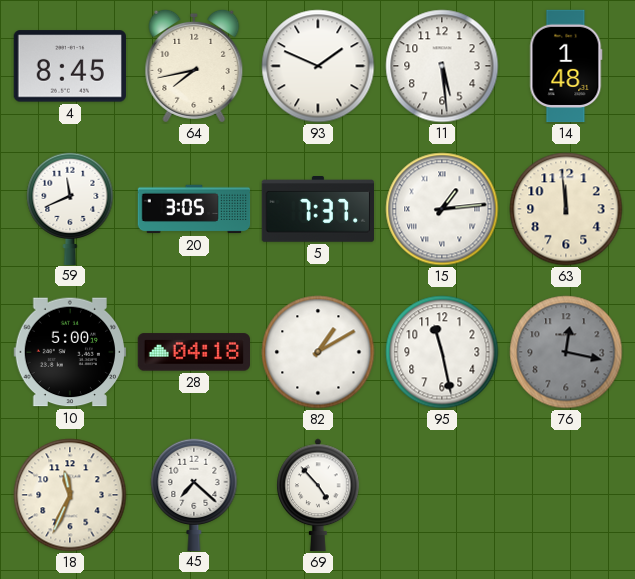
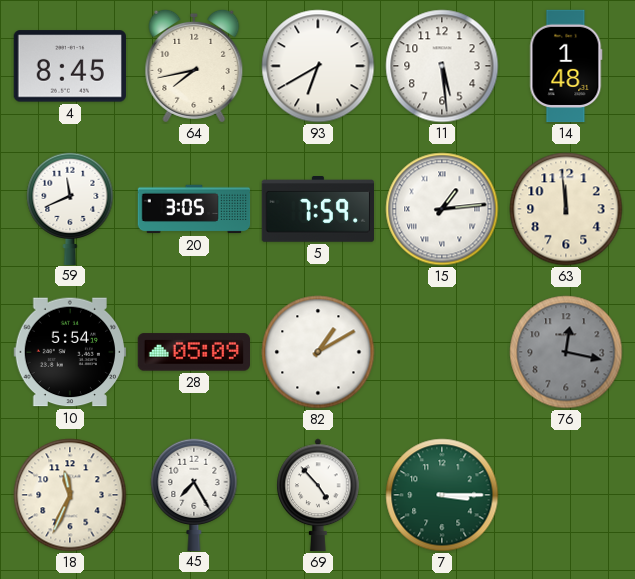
93: 1:49 -> 6:40 (318, 66)
5: 7:37 -> 7:59 (318, 210)
10: 5:00 -> 5:54 (69, 352)
28: 04:18 -> 05:09 (193, 352)
95: 11:28 -> none (442, 352)
45: 7:22 -> 7:25 (194, 494)
7: none -> 3:15 (442, 495)
